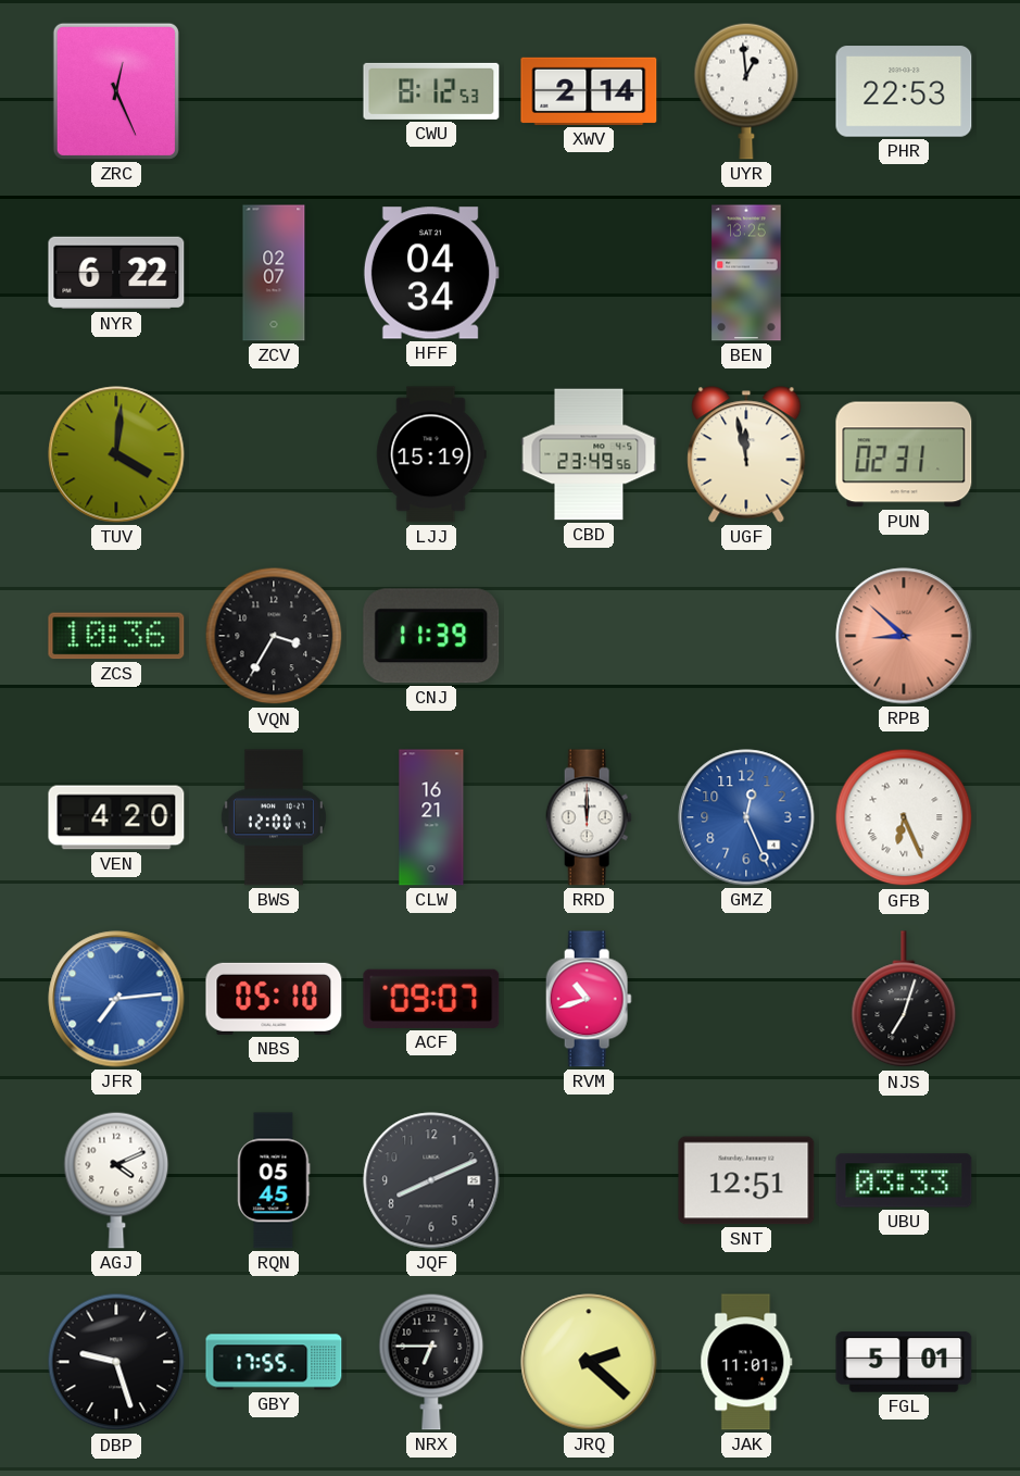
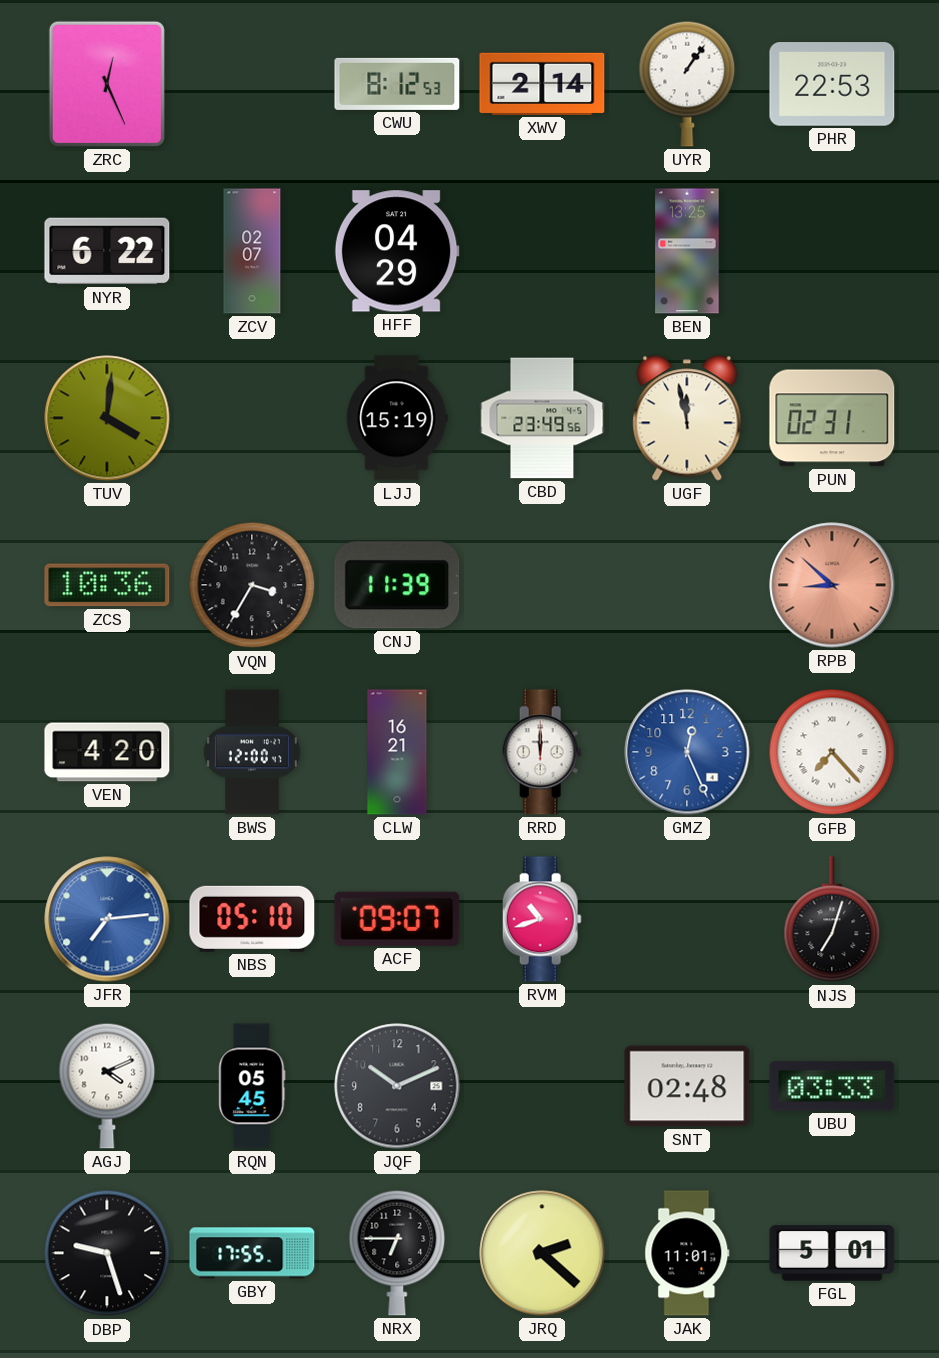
UYR: 12:59 -> 1:06 (687, 84)
HFF: 04:34 -> 04:29 (397, 251)
GFB: 6:26 -> 7:23 (832, 752)
JQF: 8:11 -> 10:11 (397, 1086)
SNT: 12:51 -> 02:48 (687, 1086)
